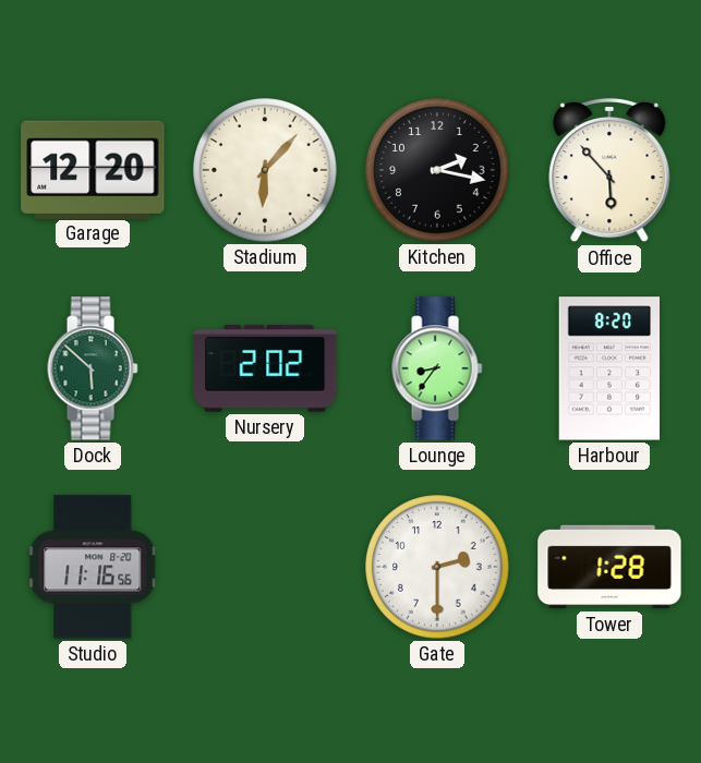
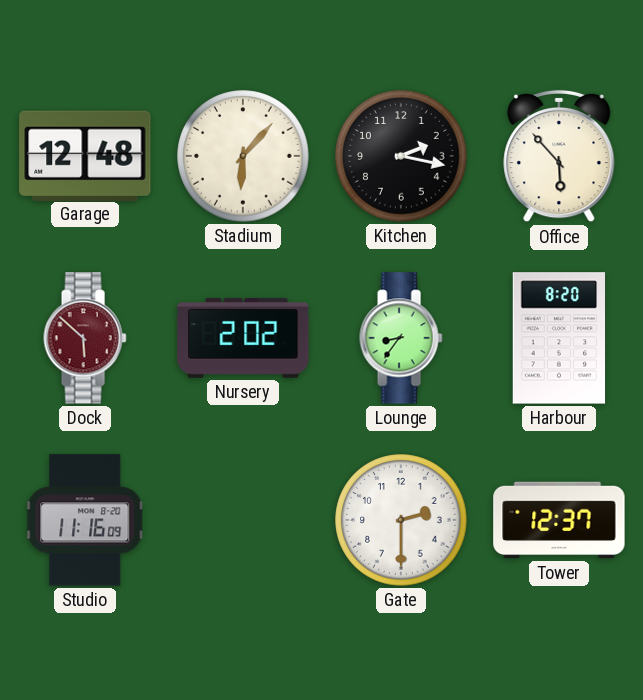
Garage: 12:20 -> 12:48 (85, 155)
Dock dial: green -> burgundy (85, 338)
Studio: 11:16:56 -> 11:16:09 (85, 520)
Tower: 1:28 -> 12:37 (559, 520)
